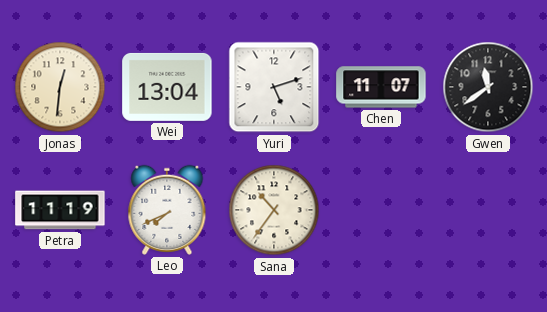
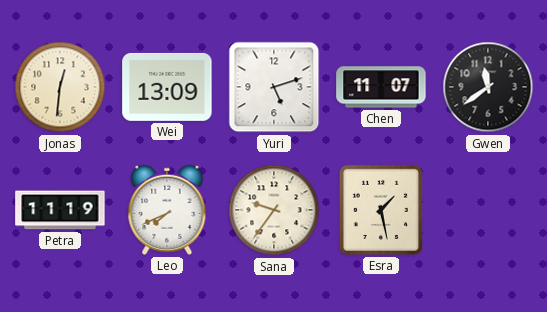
Wei: 13:04 -> 13:09 (167, 87)
Sana: 10:36 -> 9:36 (274, 210)
Esra: none -> 1:28 (381, 210)
